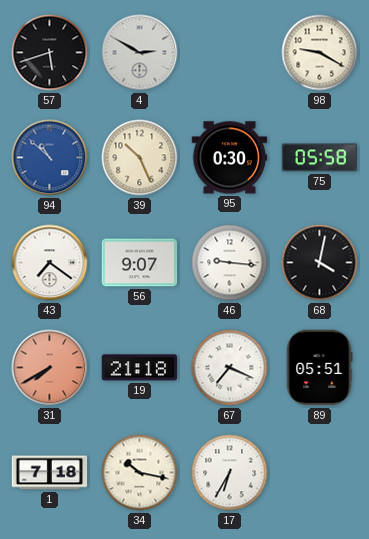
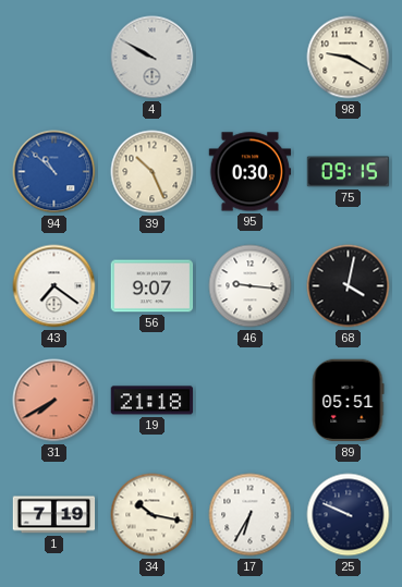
57: 5:42 -> none (50, 53)
4: 2:50 -> 9:50 (153, 58)
75: 05:58 -> 09:15 (349, 172)
67: 7:19 -> none (230, 368)
1: 7:18 -> 7:19 (54, 515)
25: none -> 9:49 (349, 515)
